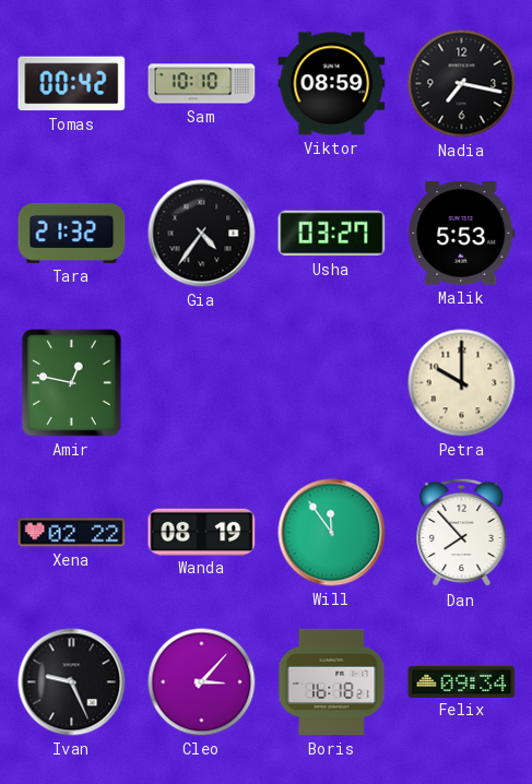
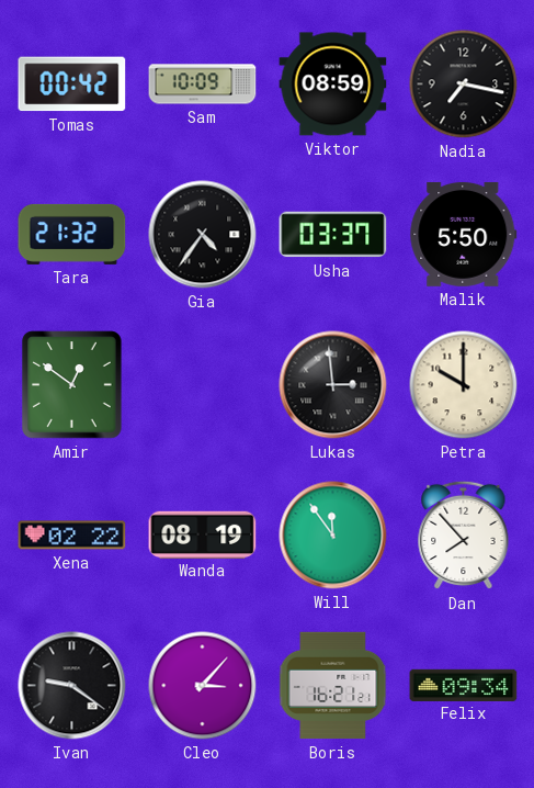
Sam: 10:10 -> 10:09 (203, 85)
Usha: 03:27 -> 03:37 (333, 235)
Malik: 5:53 -> 5:50 (464, 234)
Amir: 12:47 -> 12:51 (72, 385)
Lukas: none -> 2:59 (333, 385)
Ivan: 9:26 -> 9:21 (72, 686)
Boris: 16:18 -> 16:21 (333, 686)
